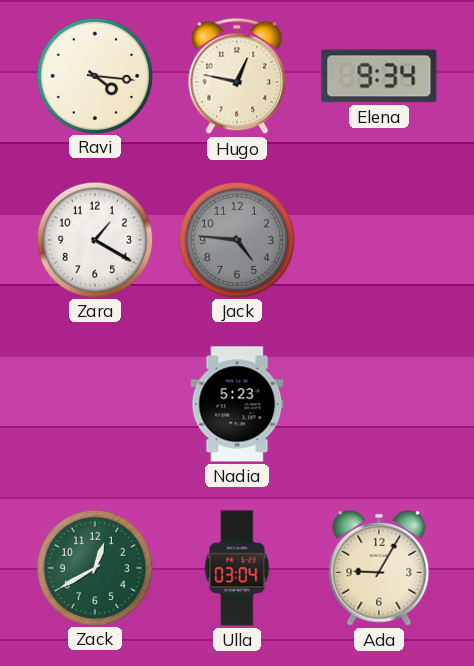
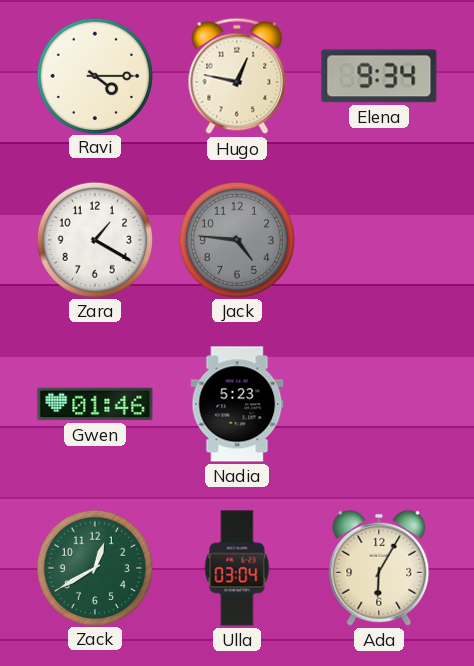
Ravi: 4:16 -> 4:15 (94, 75)
Gwen: none -> 01:46 (95, 404)
Ada: 9:05 -> 6:05 (379, 568)
